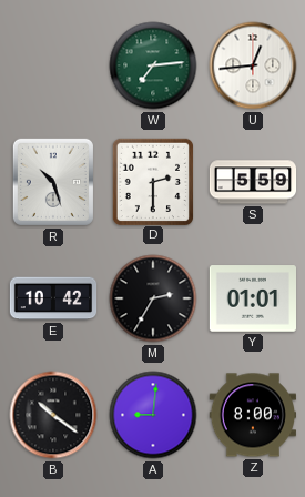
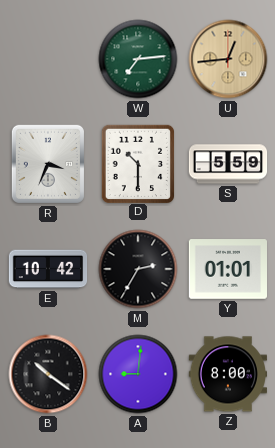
U dial: white -> champagne (228, 59)
R: 10:27 -> 3:34 (48, 164)
D: 2:30 -> 10:30 (137, 163)
